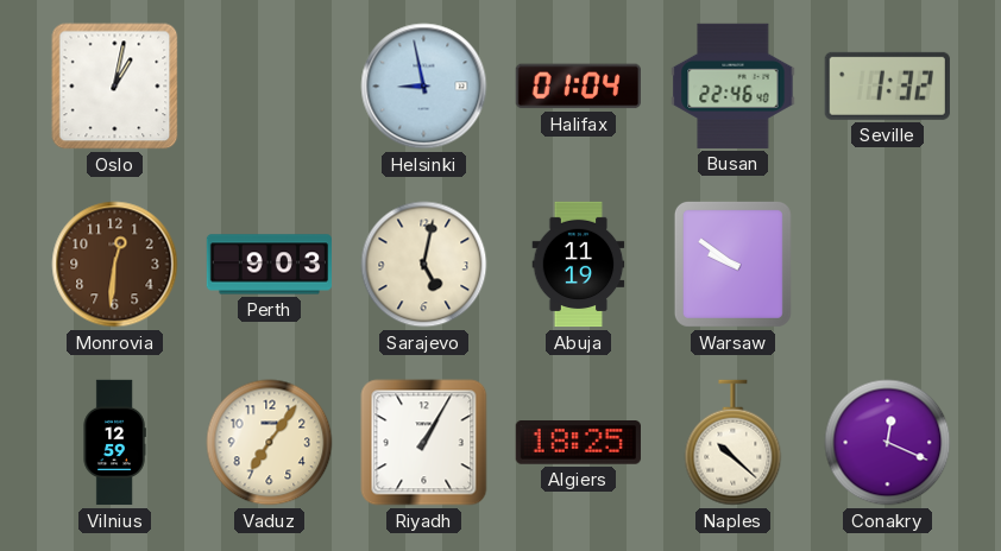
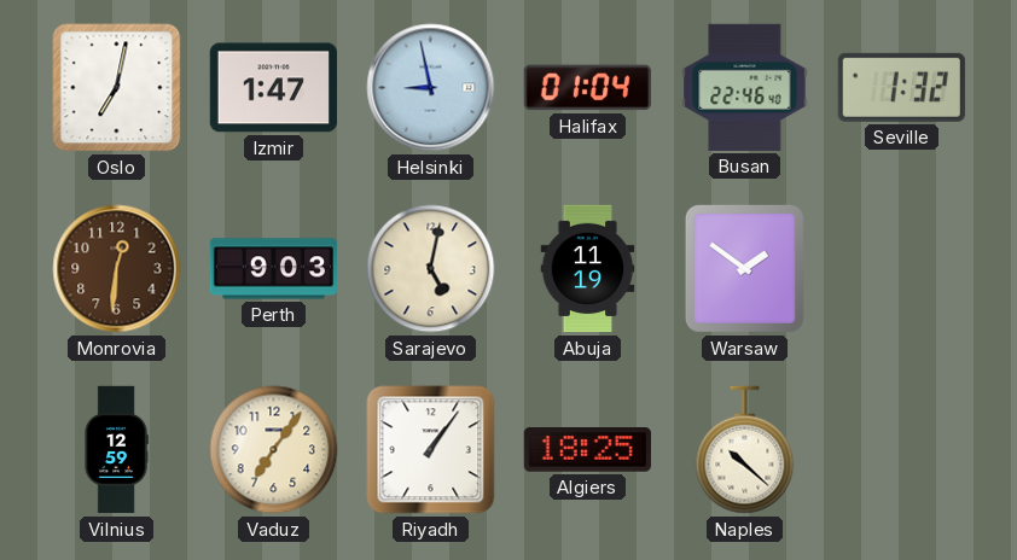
Oslo: 1:02 -> 7:02 (117, 88)
Izmir: none -> 1:47 (273, 88)
Warsaw: 9:51 -> 1:51 (744, 268)
Riyadh: 1:05 -> 1:06 (431, 450)
Conakry: 12:19 -> none (888, 443)
